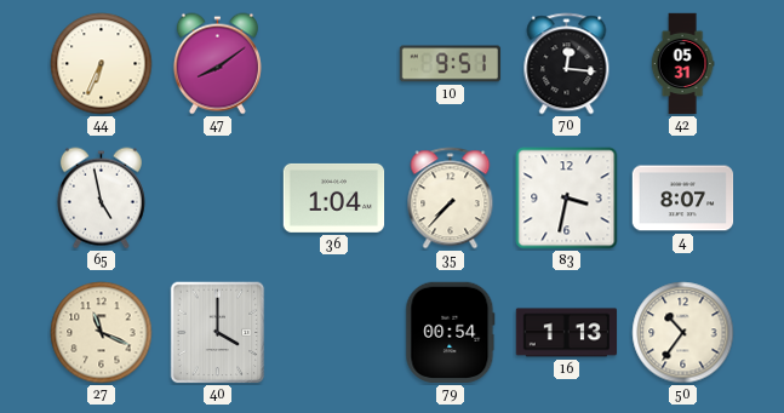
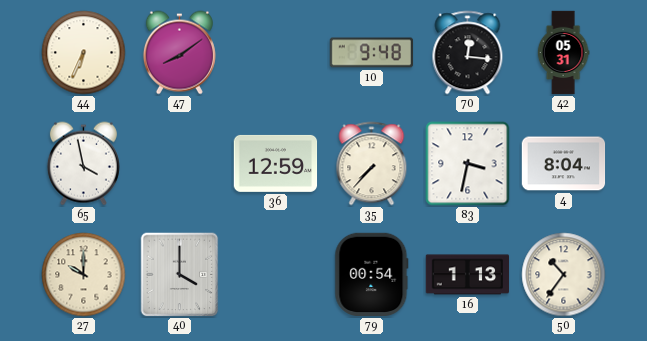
10: 9:51 -> 9:48 (372, 53)
65: 4:58 -> 3:58 (83, 164)
36: 1:04 -> 12:59 (276, 163)
4: 8:07 -> 8:04 (564, 164)
27: 11:19 -> 10:00 (84, 275)
